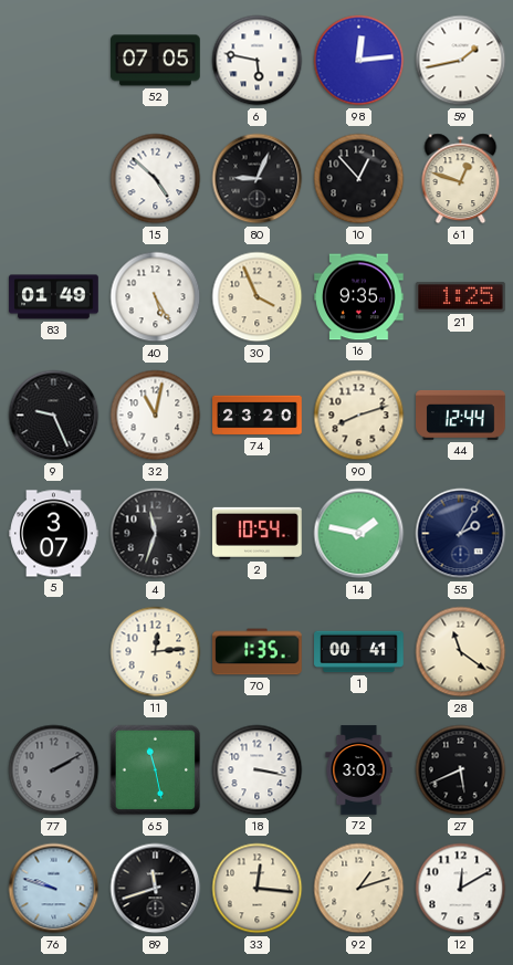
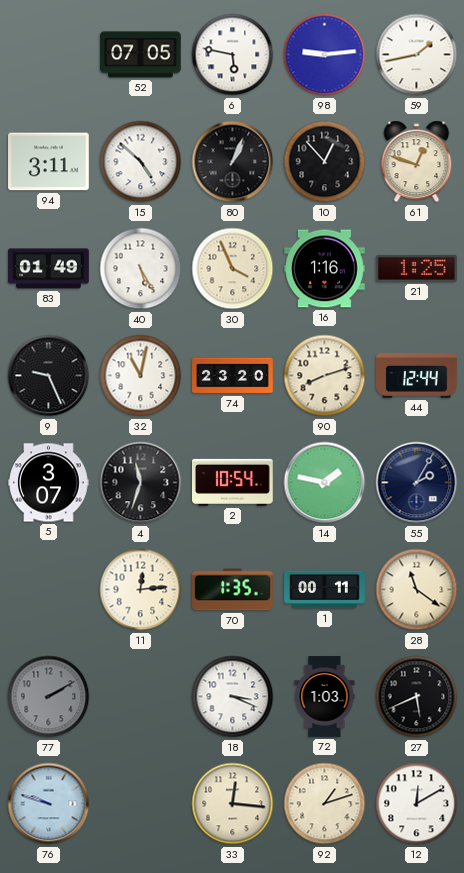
98: 12:14 -> 9:14 (325, 55)
94: none -> 3:11 (49, 162)
80: 9:04 -> 1:04 (233, 162)
16: 9:35 -> 1:16 (325, 269)
1: 00:41 -> 00:11 (325, 590)
65: 11:28 -> none (156, 770)
18: 3:17 -> 3:19 (233, 697)
72: 3:03 -> 1:03 (325, 697)
89: 11:42 -> none (156, 889)
